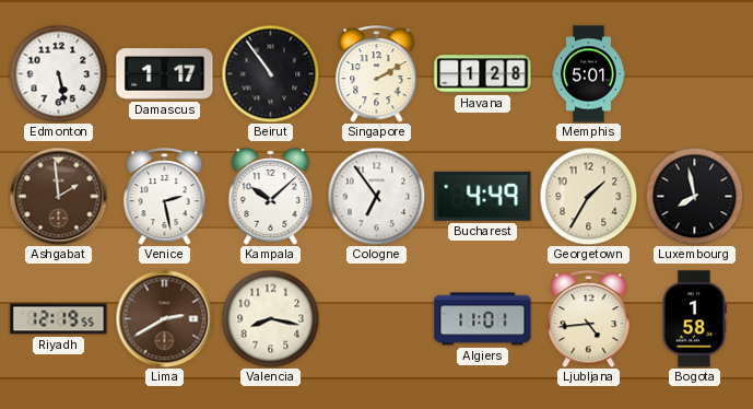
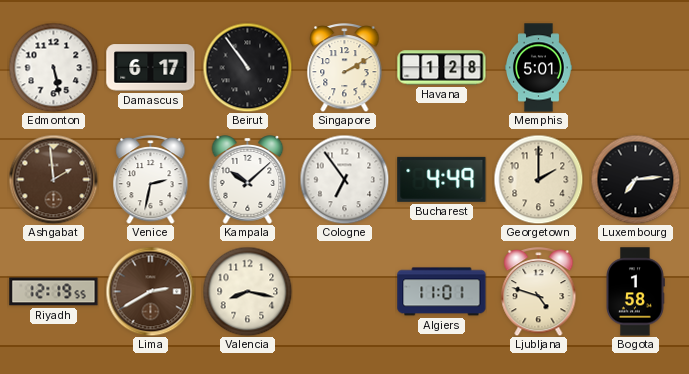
Damascus: 1:17 -> 6:17 (151, 68)
Venice: 2:28 -> 2:32 (151, 180)
Georgetown: 1:35 -> 2:00 (538, 179)
Luxembourg: 7:58 -> 7:14 (635, 179)
Ljubljana: 4:44 -> 4:48 (539, 292)
